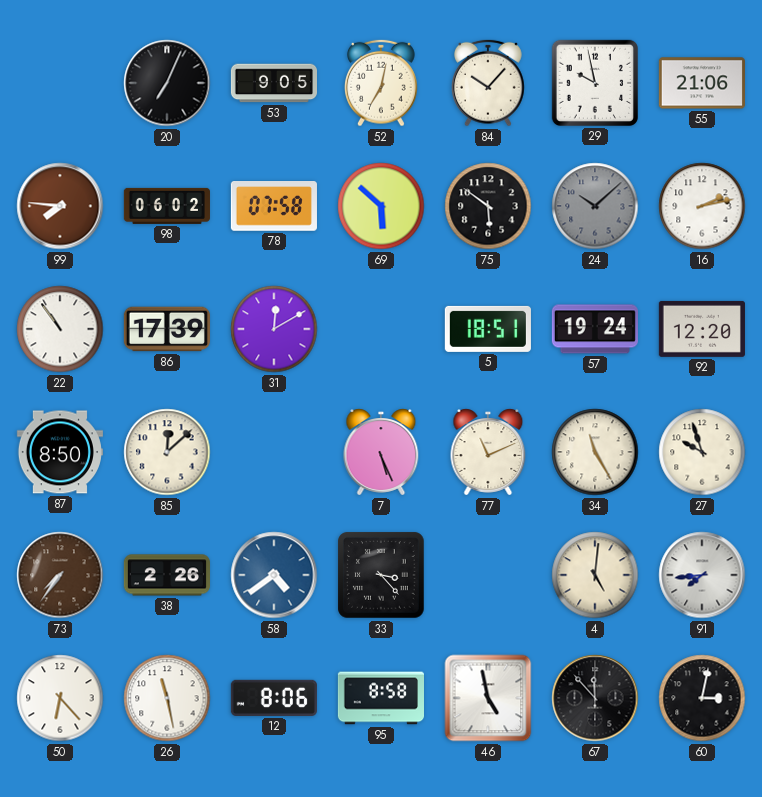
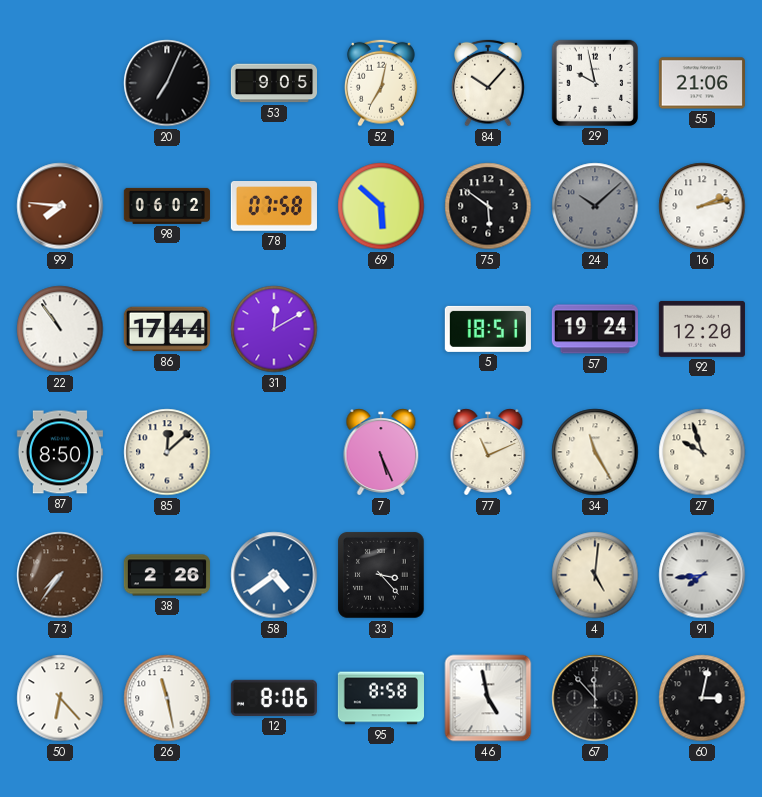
86: 17:39 -> 17:44 (167, 329)
